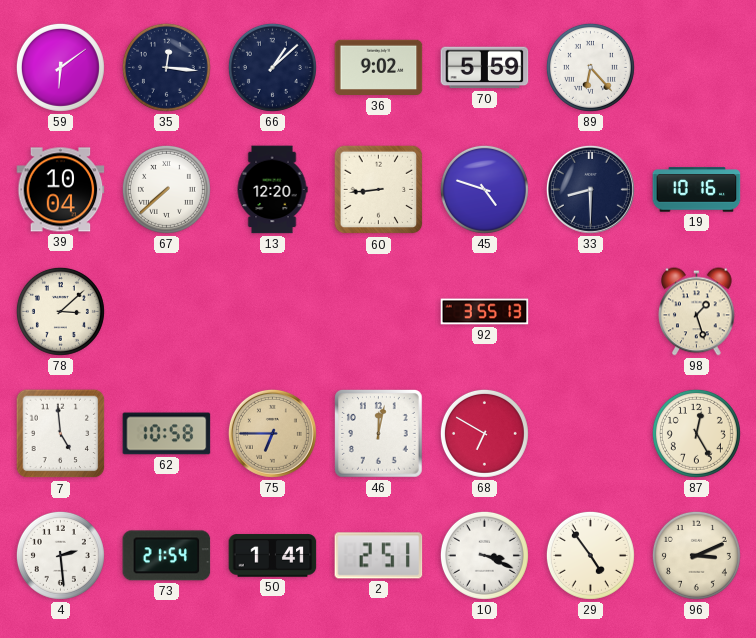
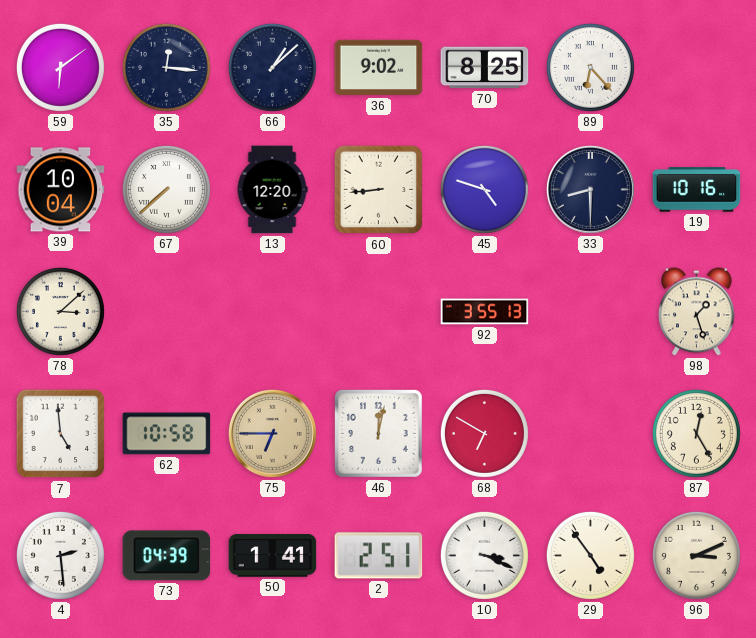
70: 5:59 -> 8:25 (485, 68)
73: 21:54 -> 04:39 (167, 556)
